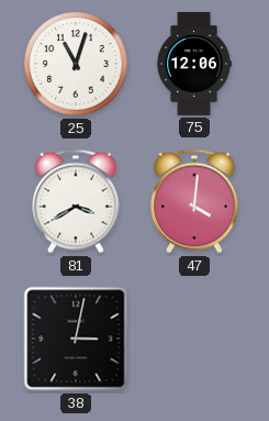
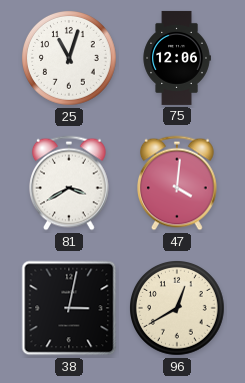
96: none -> 12:40 (178, 309)
